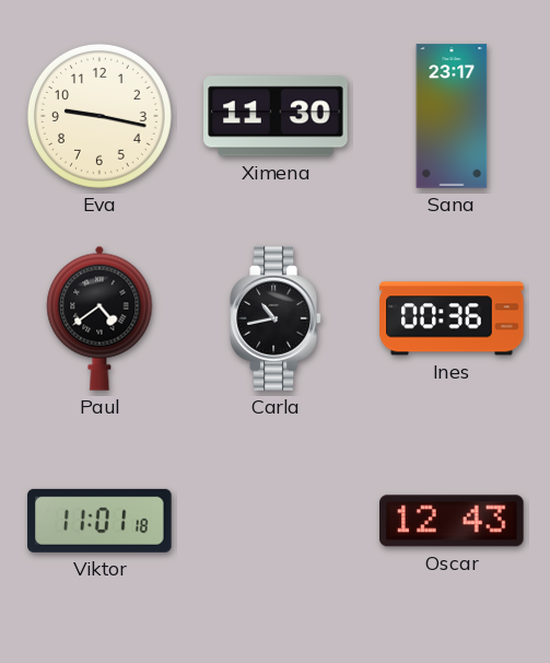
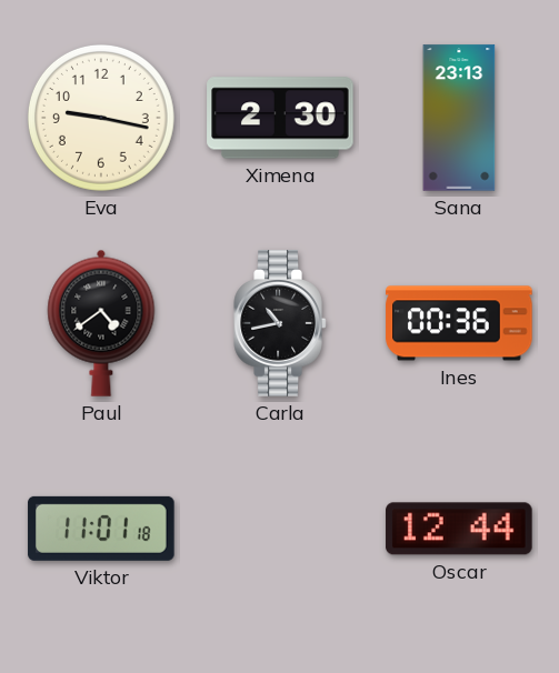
Ximena: 11:30 -> 2:30 (280, 118)
Sana: 23:17 -> 23:13 (459, 118)
Oscar: 12:43 -> 12:44 (459, 529)
